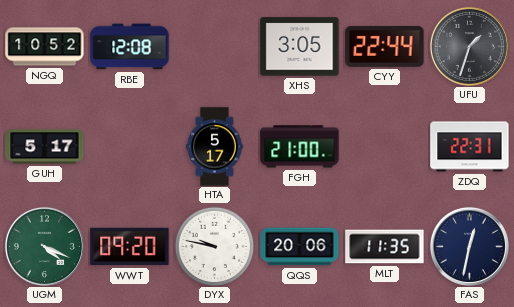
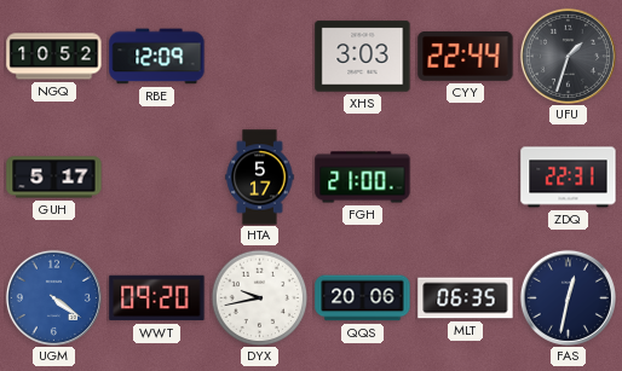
RBE: 12:08 -> 12:09 (157, 57)
XHS: 3:05 -> 3:03 (363, 57)
UGM: 4:19 -> 4:21 (53, 297)
UGM dial: green -> blue (53, 297)
DYX: 9:47 -> 9:43 (259, 297)
MLT: 11:35 -> 06:35 (466, 298)
